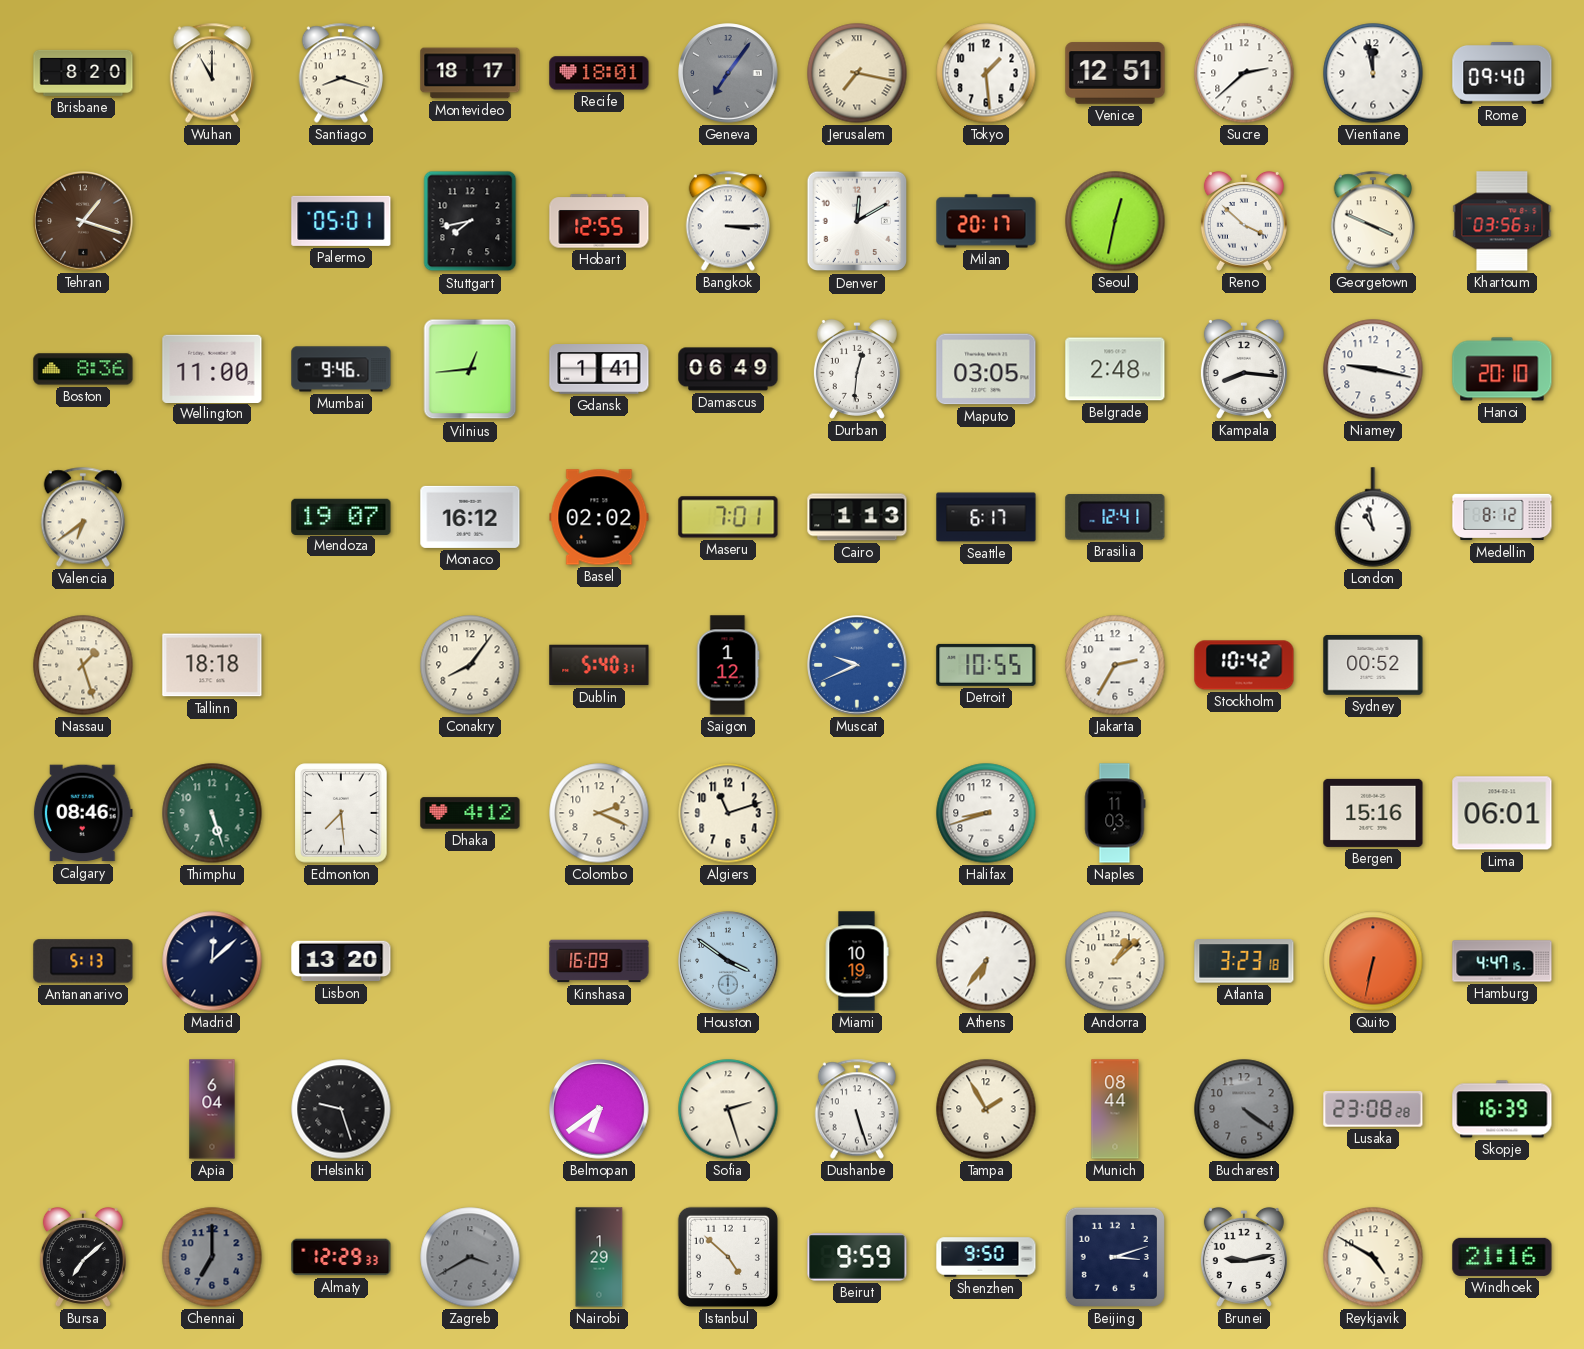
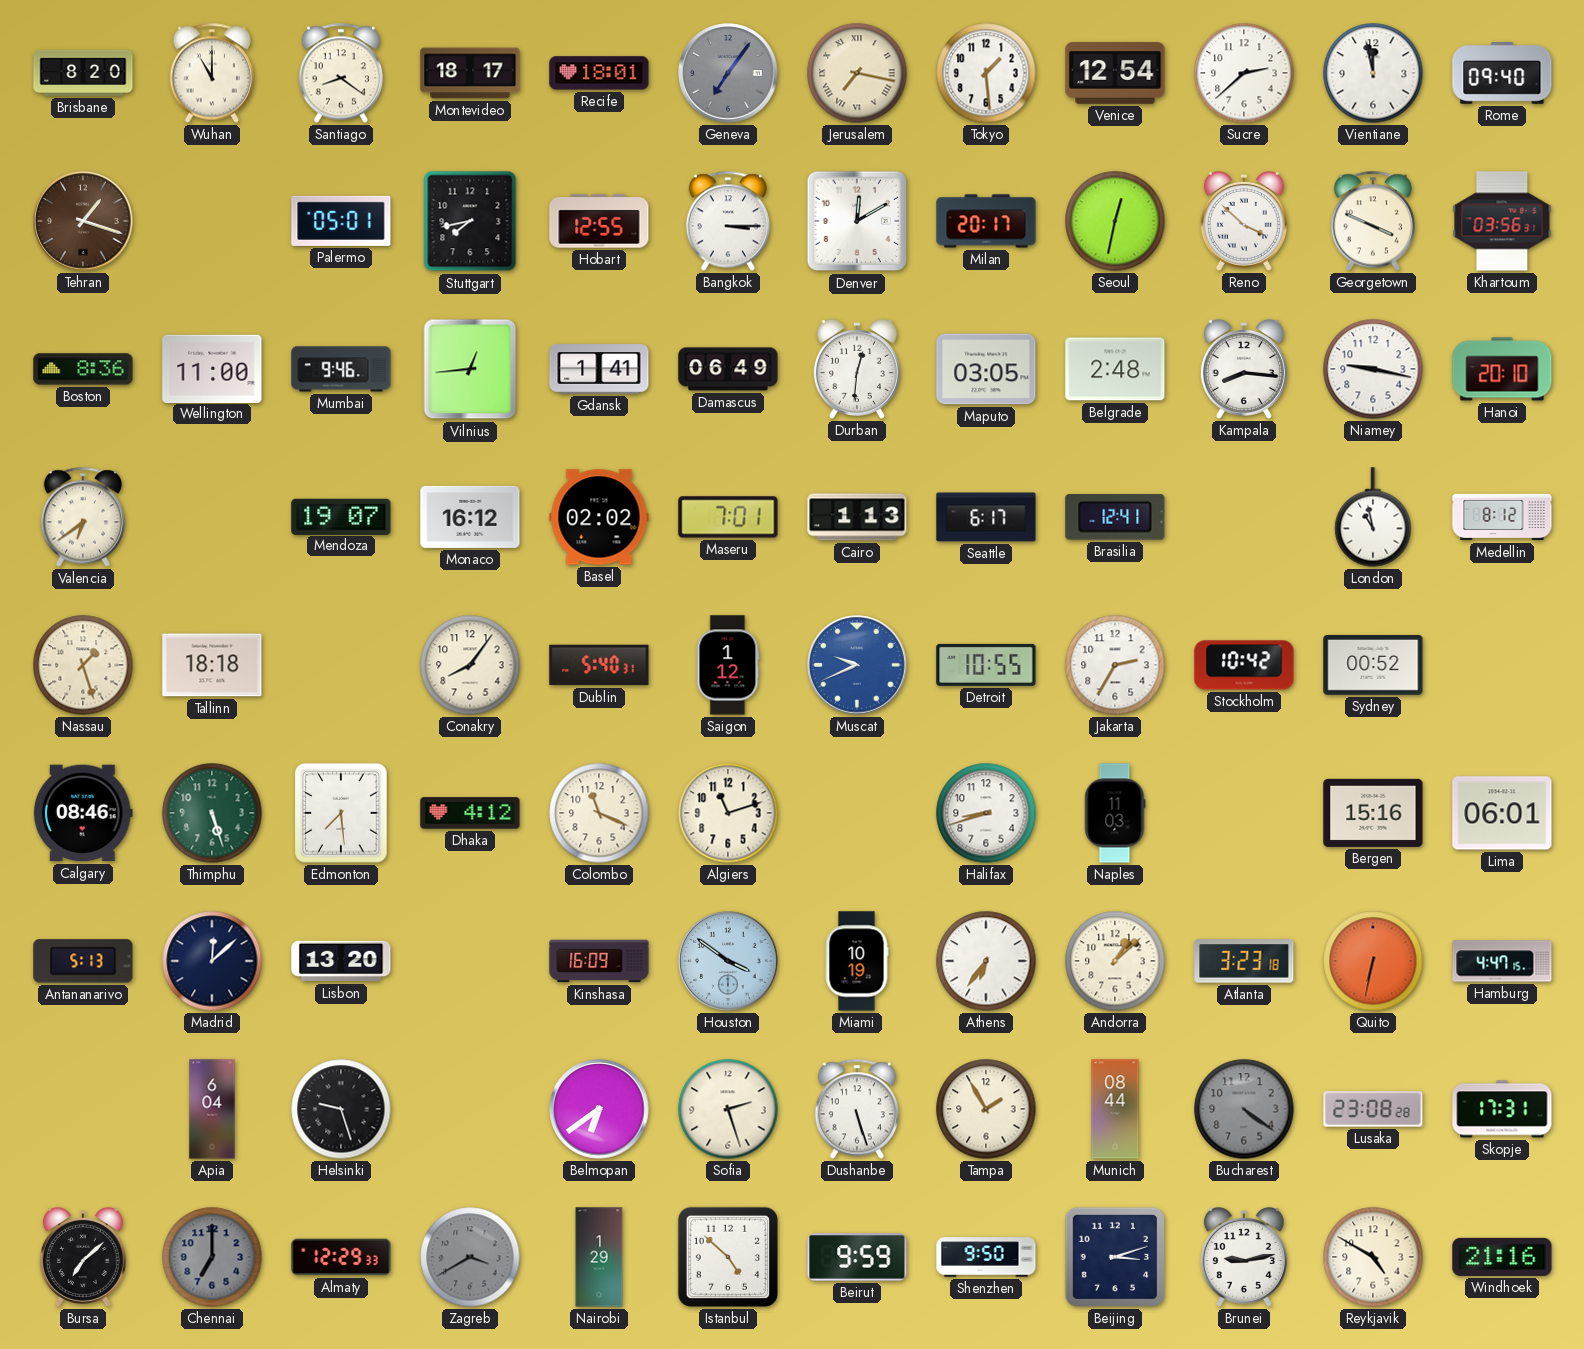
Santiago: 8:18 -> 8:21 (340, 73)
Venice: 12:51 -> 12:54 (1115, 73)
Colombo: 2:19 -> 11:19 (599, 813)
Skopje: 16:39 -> 17:31 (1502, 1109)
